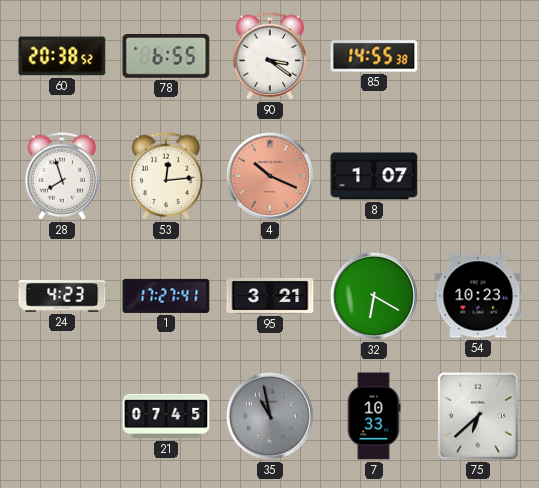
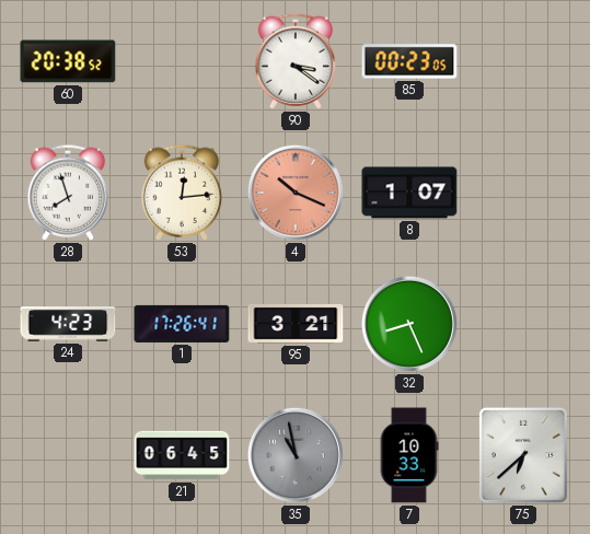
78: 6:55 -> none (166, 57)
85: 14:55 -> 00:23 (409, 61)
1: 17:27 -> 17:26 (182, 324)
32: 6:20 -> 8:26 (409, 324)
54: 10:23 -> none (478, 296)
21: 07:45 -> 06:45 (182, 455)
